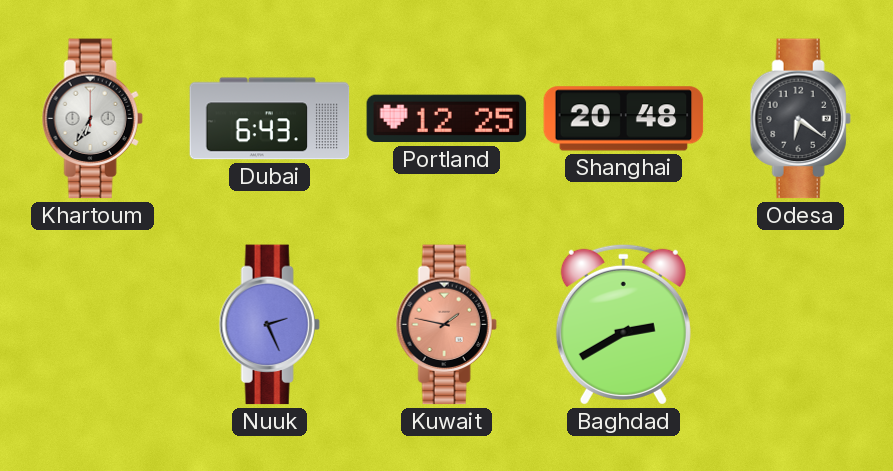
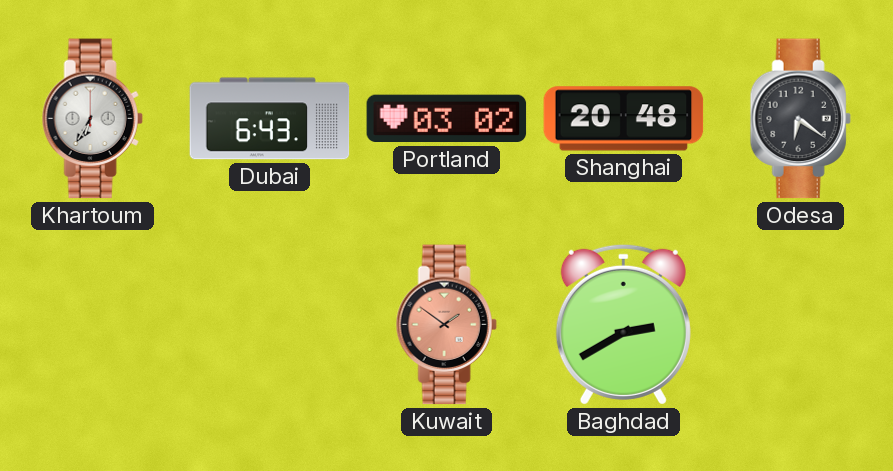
Portland: 12:25 -> 03:02 (447, 119)
Nuuk: 2:26 -> none (269, 325)
Kuwait: 1:47 -> 1:51 (446, 325)
